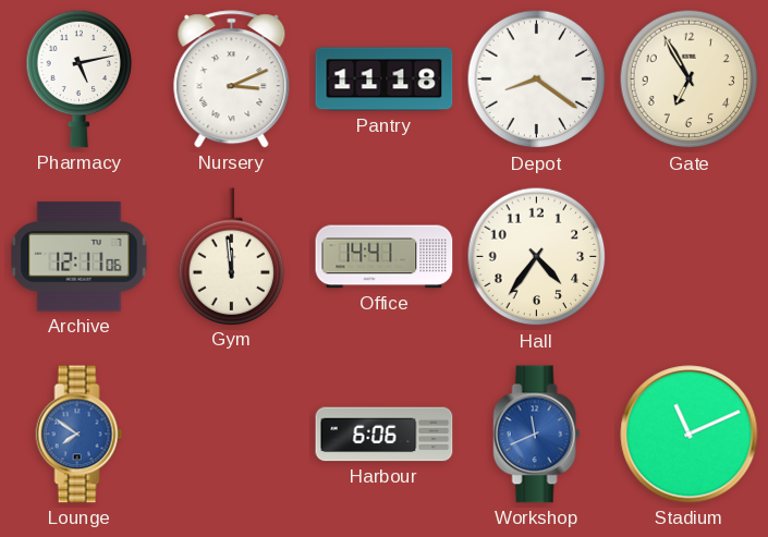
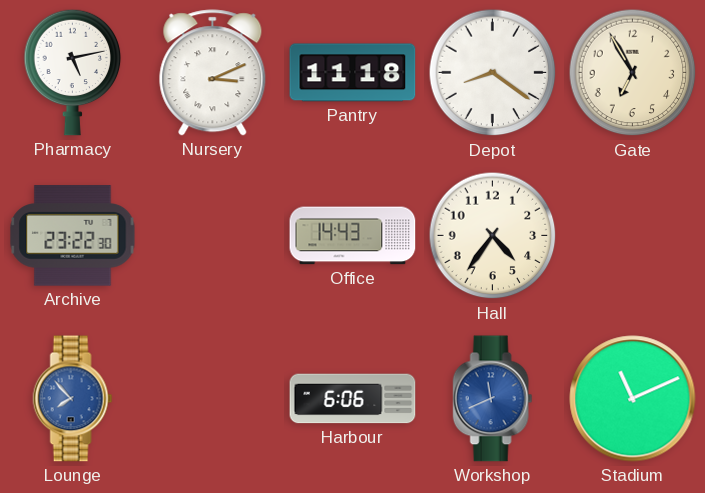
Archive: 12:11 -> 23:22 (73, 236)
Gym: 11:59 -> none (232, 256)
Office: 14:41 -> 14:43 (353, 236)
Lounge: 7:51 -> 7:53 (73, 399)
